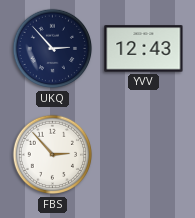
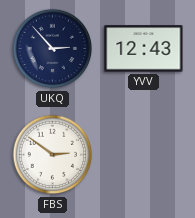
FBS: 2:53 -> 2:51 (53, 155)
